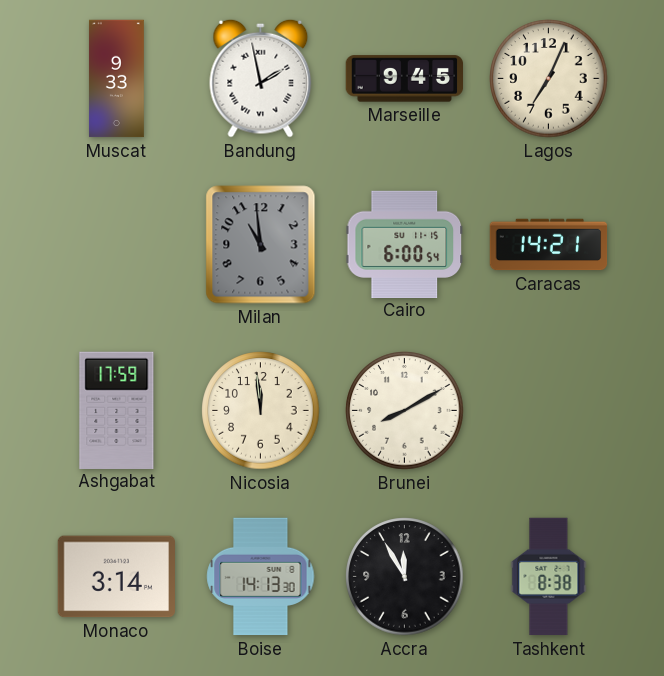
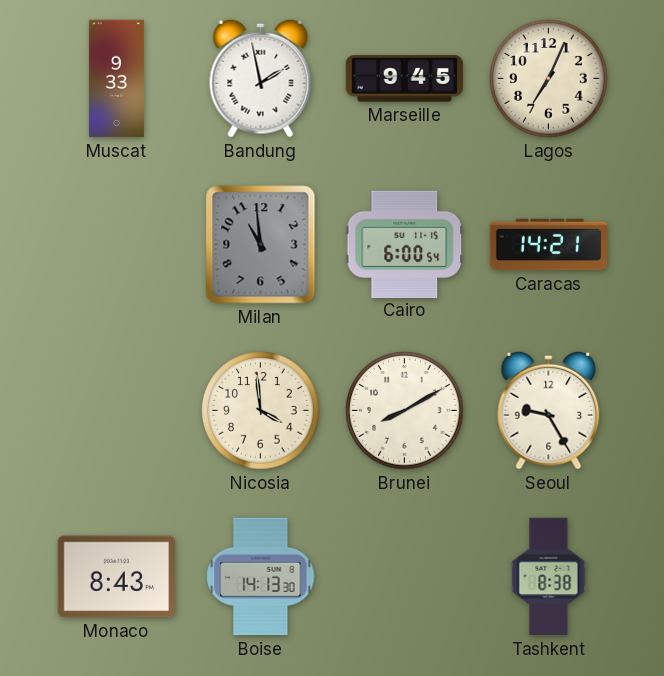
Ashgabat: 17:59 -> none (117, 410)
Nicosia: 11:59 -> 3:59 (261, 411)
Seoul: none -> 9:25 (549, 410)
Monaco: 3:14 -> 8:43 (116, 577)
Accra: 11:55 -> none (405, 577)
